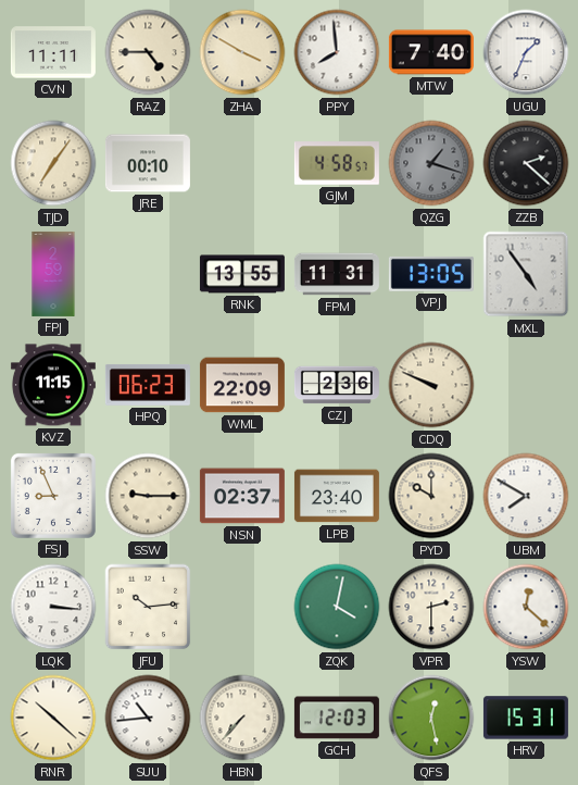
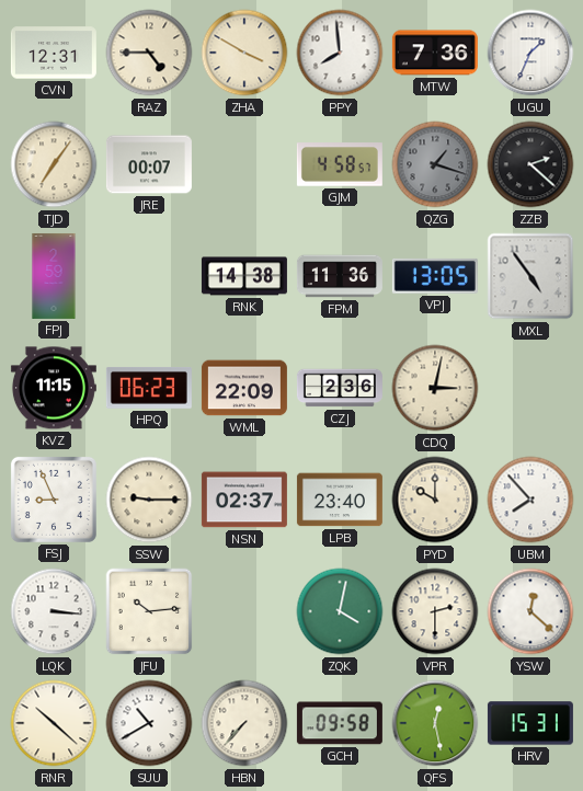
CVN: 11:11 -> 12:31 (54, 53)
MTW: 7:40 -> 7:36 (435, 53)
JRE: 00:10 -> 00:07 (149, 164)
RNK: 13:55 -> 14:38 (244, 276)
FPM: 11:31 -> 11:36 (340, 276)
CDQ: 9:49 -> 3:02 (435, 388)
UBM: 7:50 -> 7:53 (530, 500)
SUU: 10:44 -> 10:40 (149, 723)
GCH: 12:03 -> 09:58 (340, 723)
